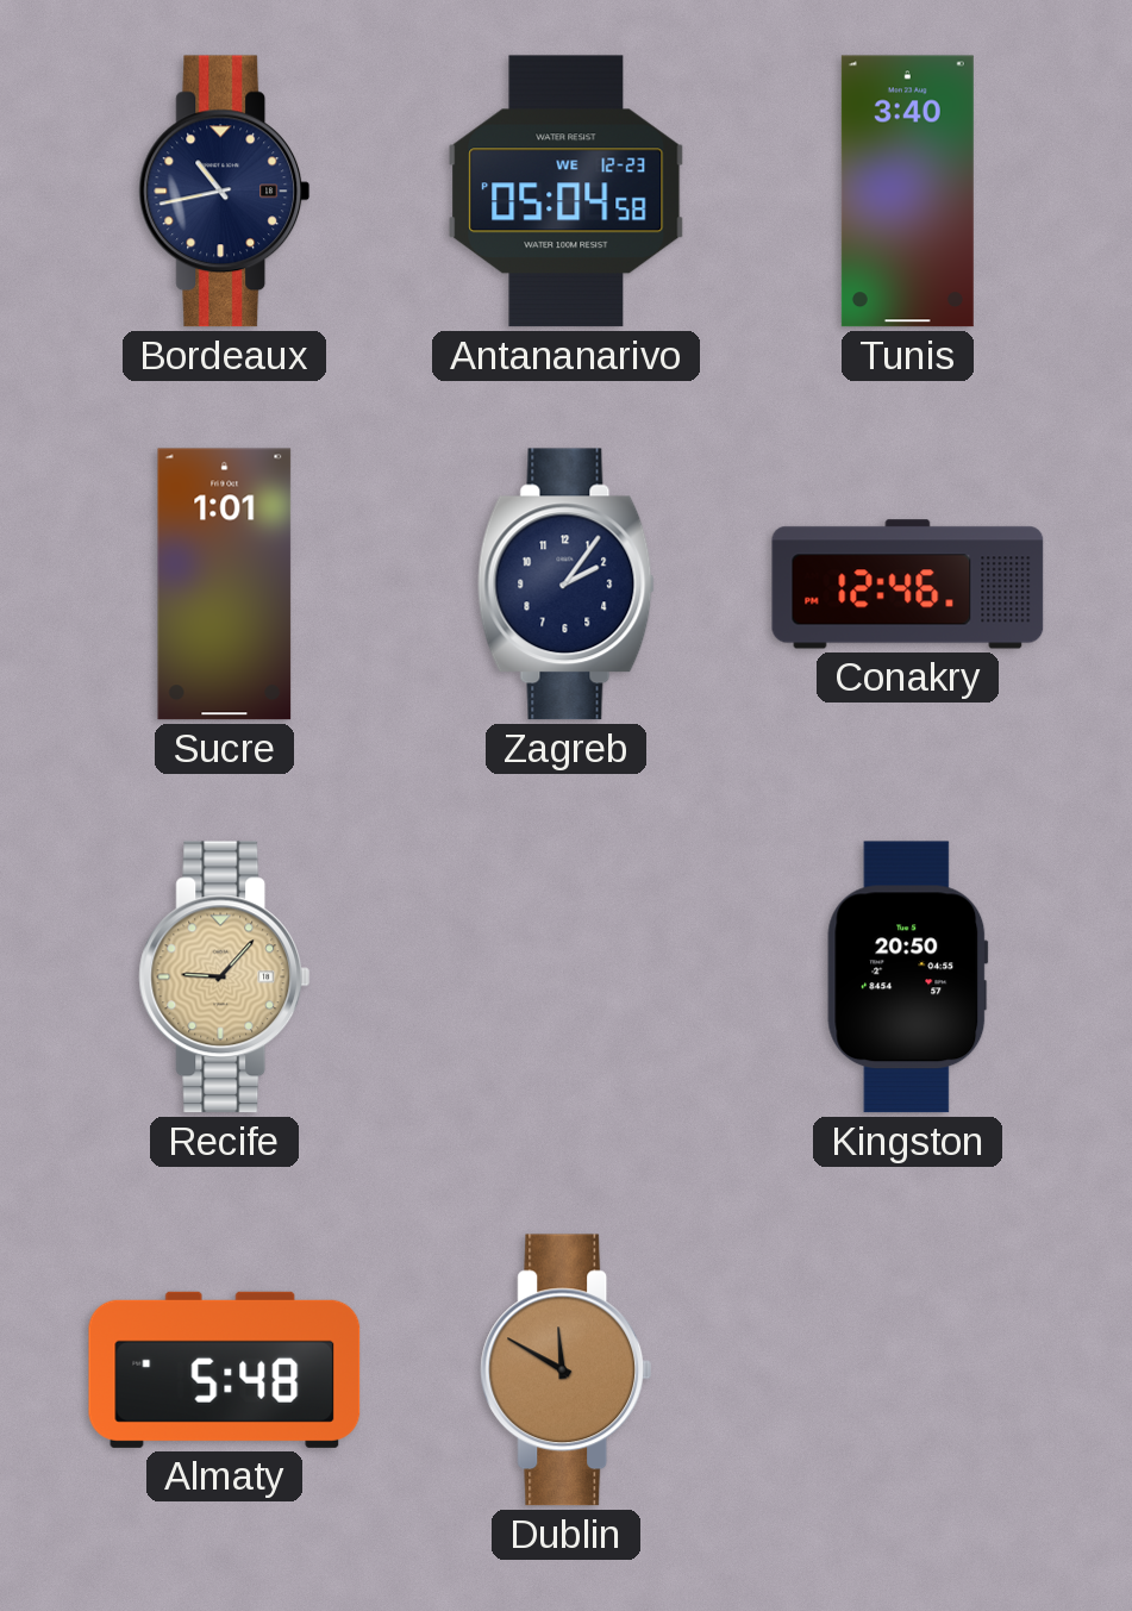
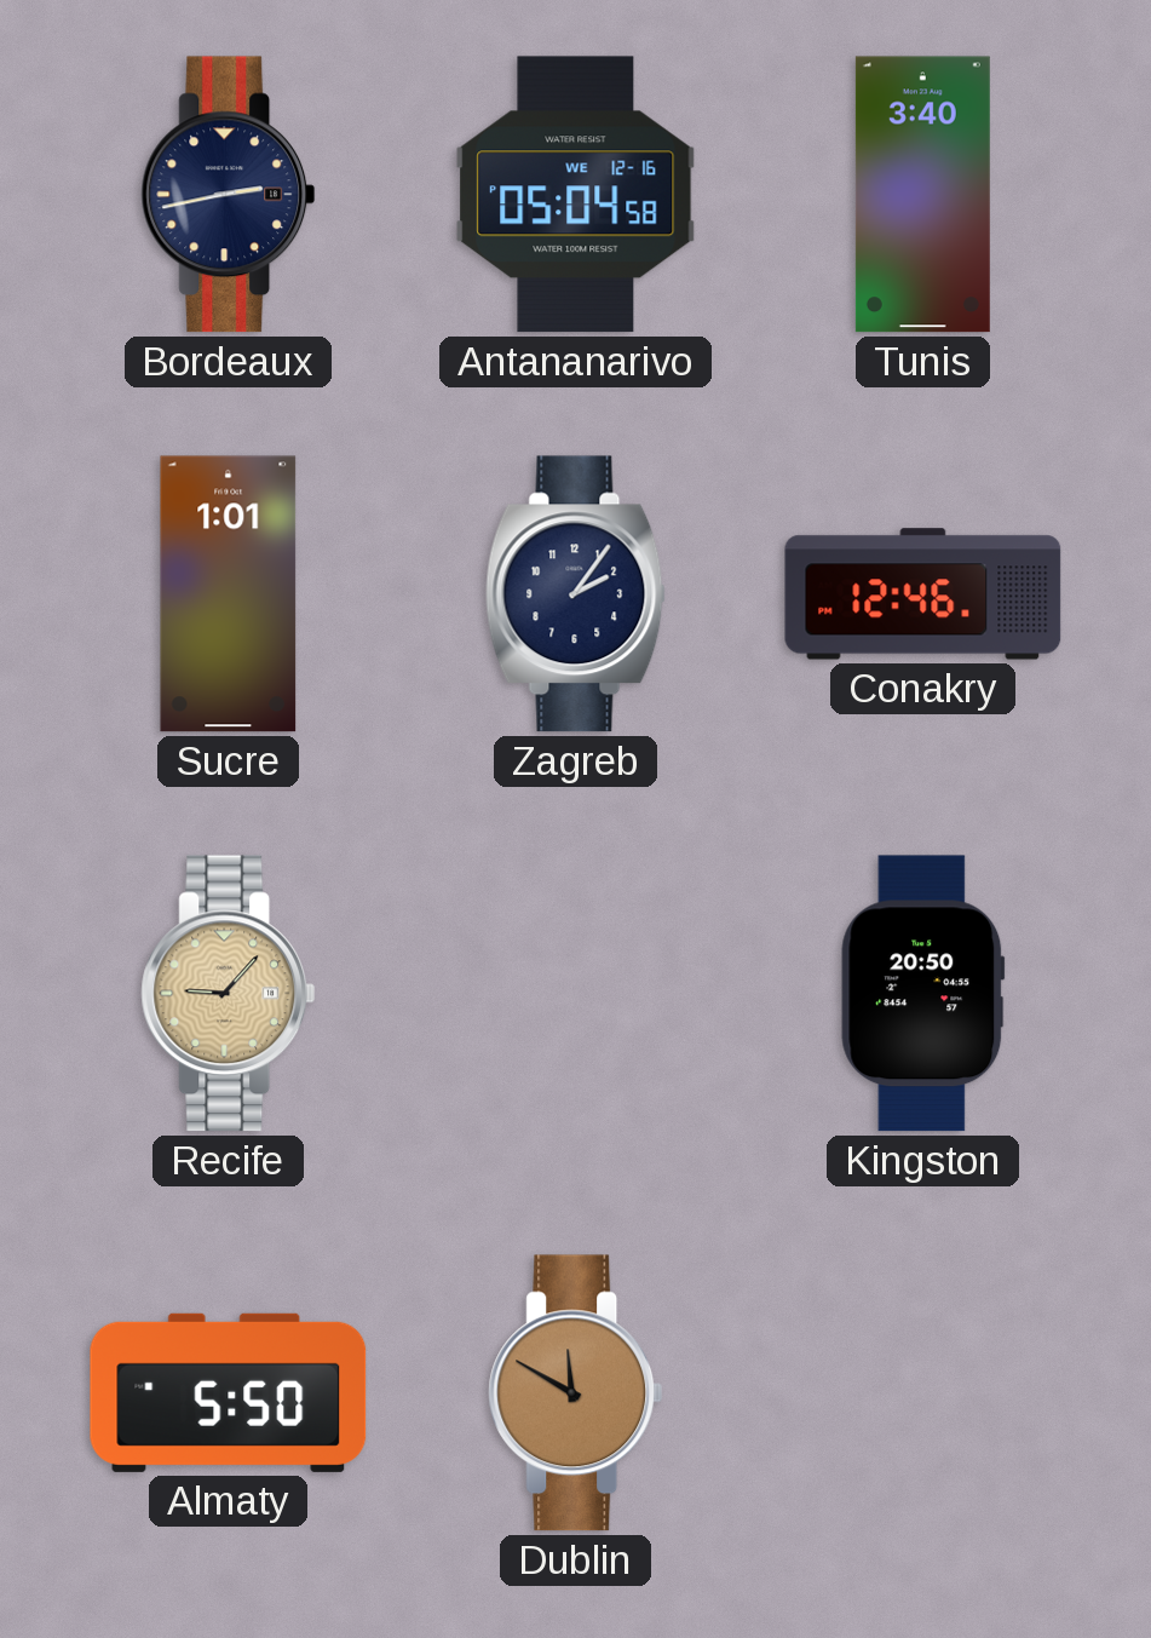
Bordeaux: 10:43 -> 2:43 (229, 195)
Antananarivo date: WE 12-23 -> WE 12-16 (576, 195)
Almaty: 5:48 -> 5:50 (229, 1392)
